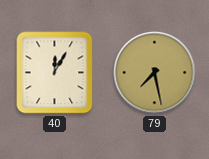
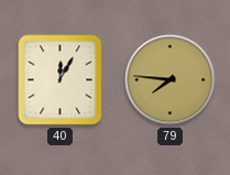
79: 7:28 -> 7:46 (171, 80)
